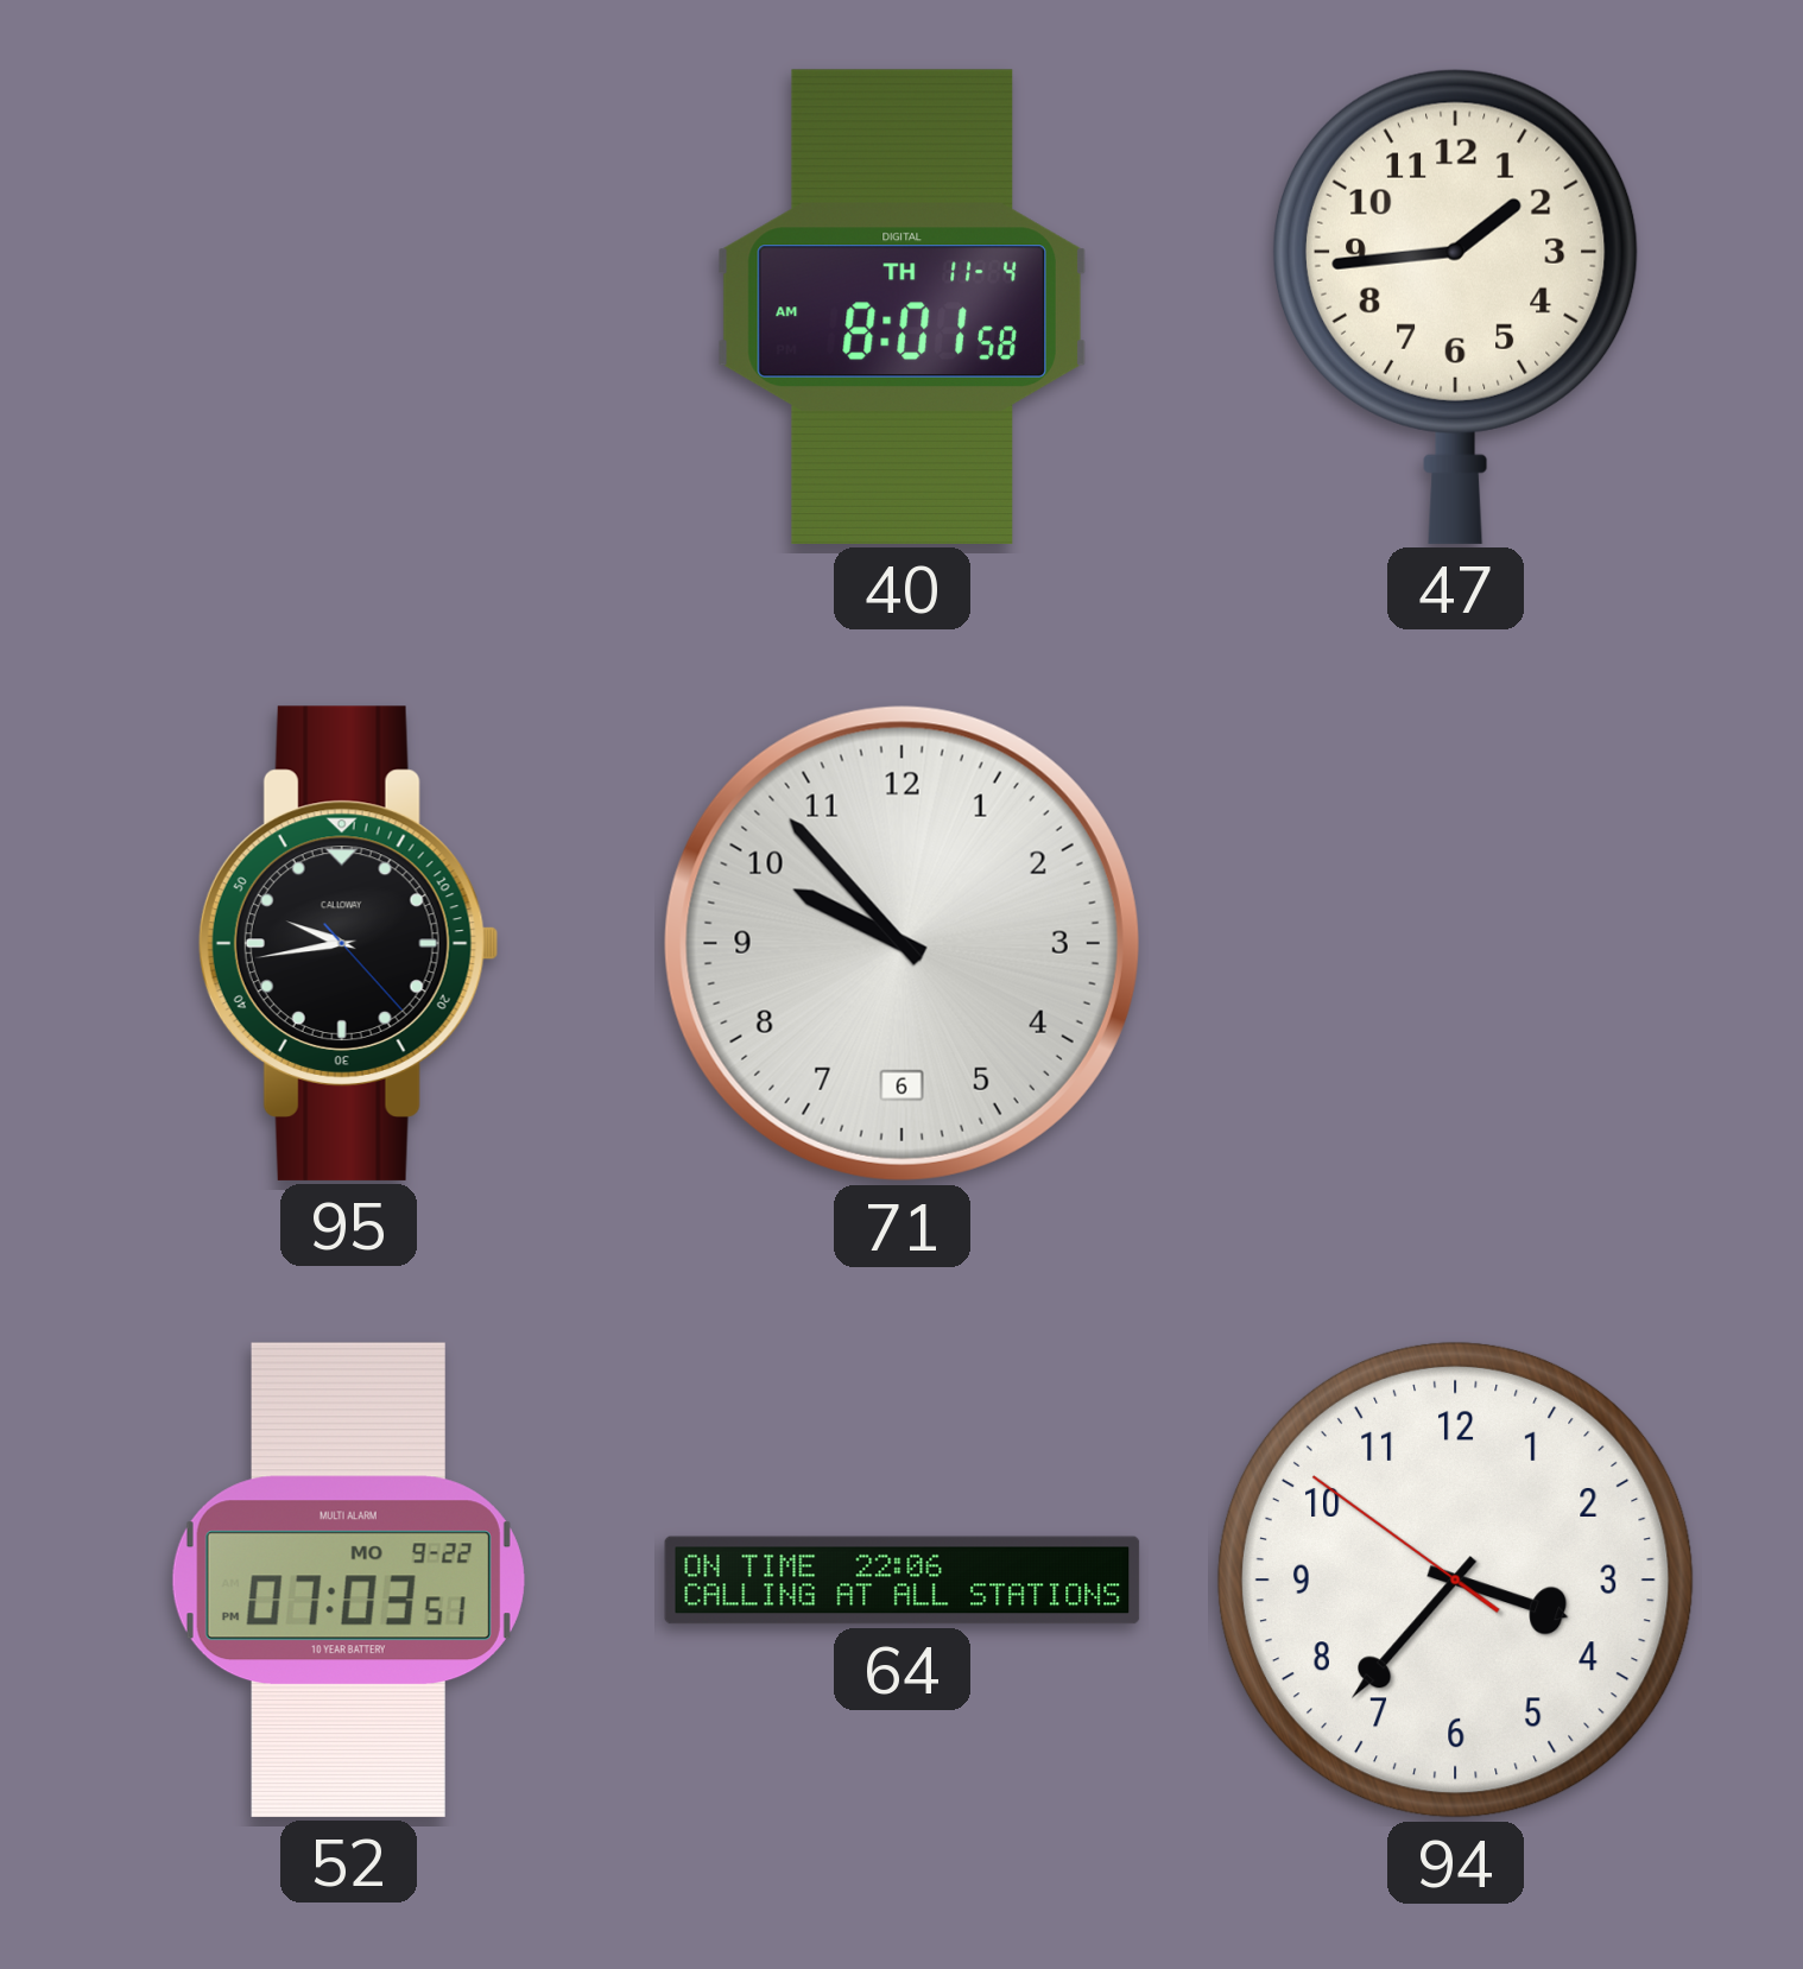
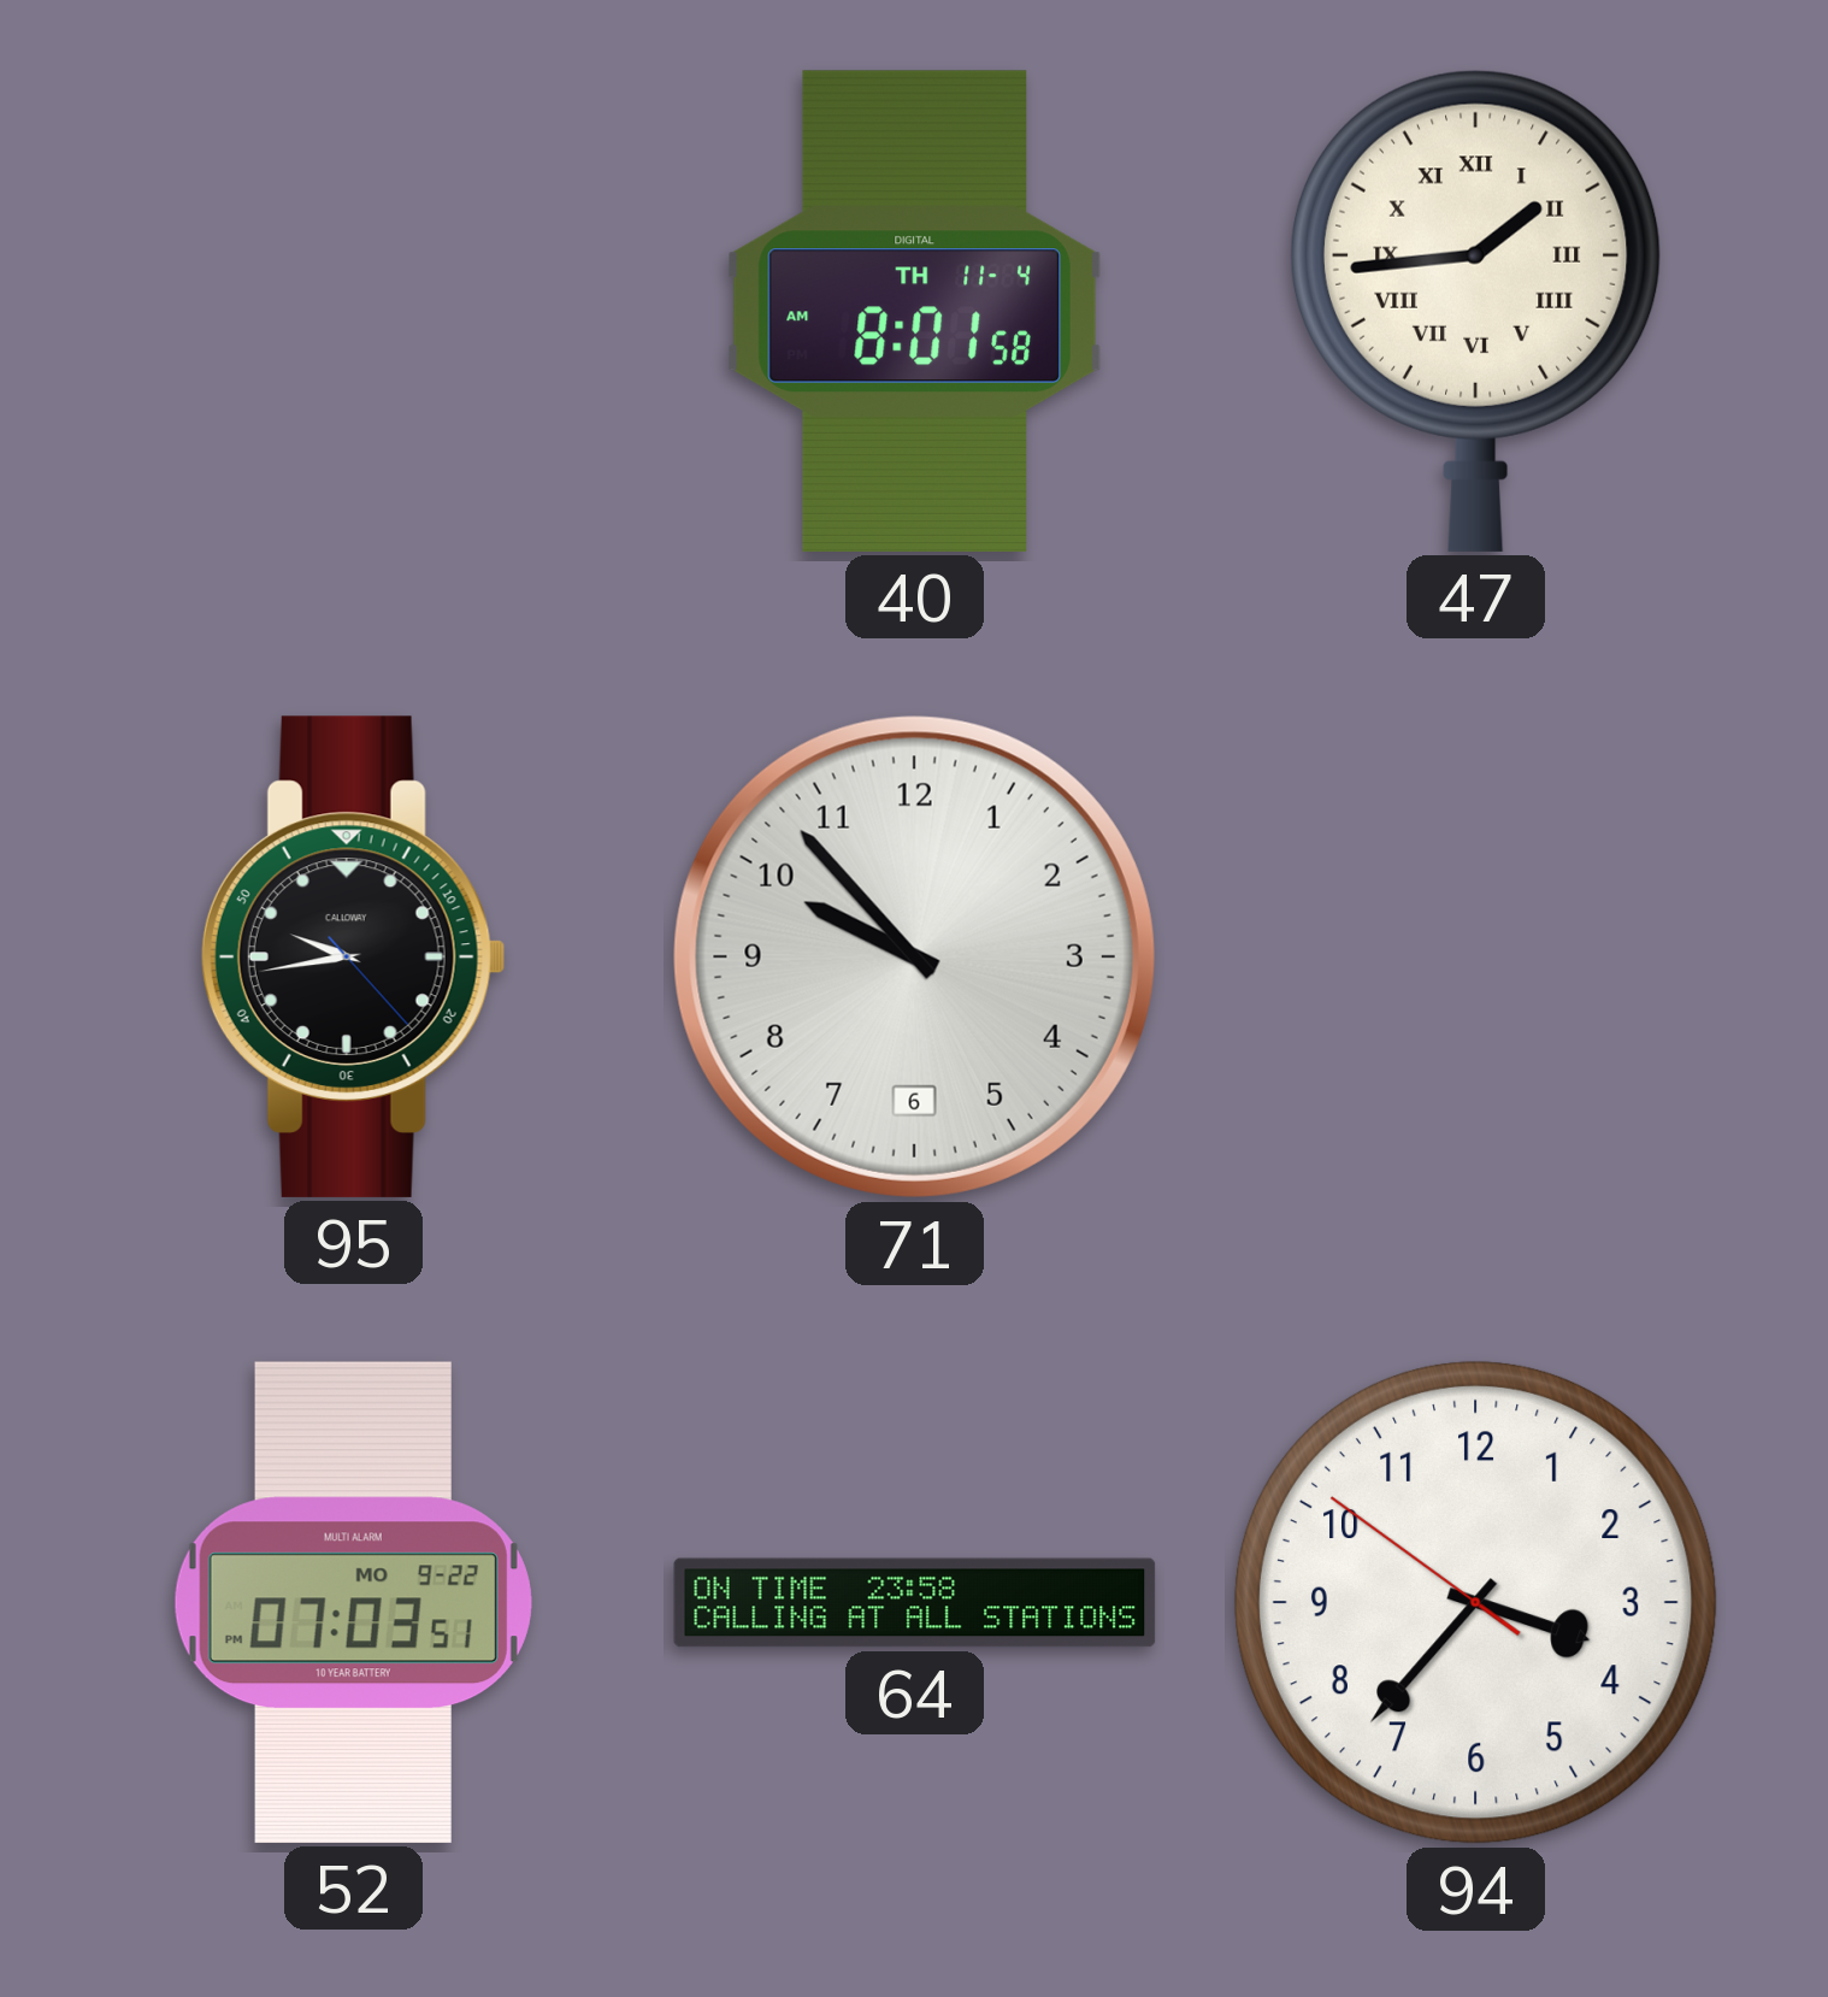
47 numerals: Arabic -> Roman (1475, 311)
64: 22:06 -> 23:58 (915, 1603)
